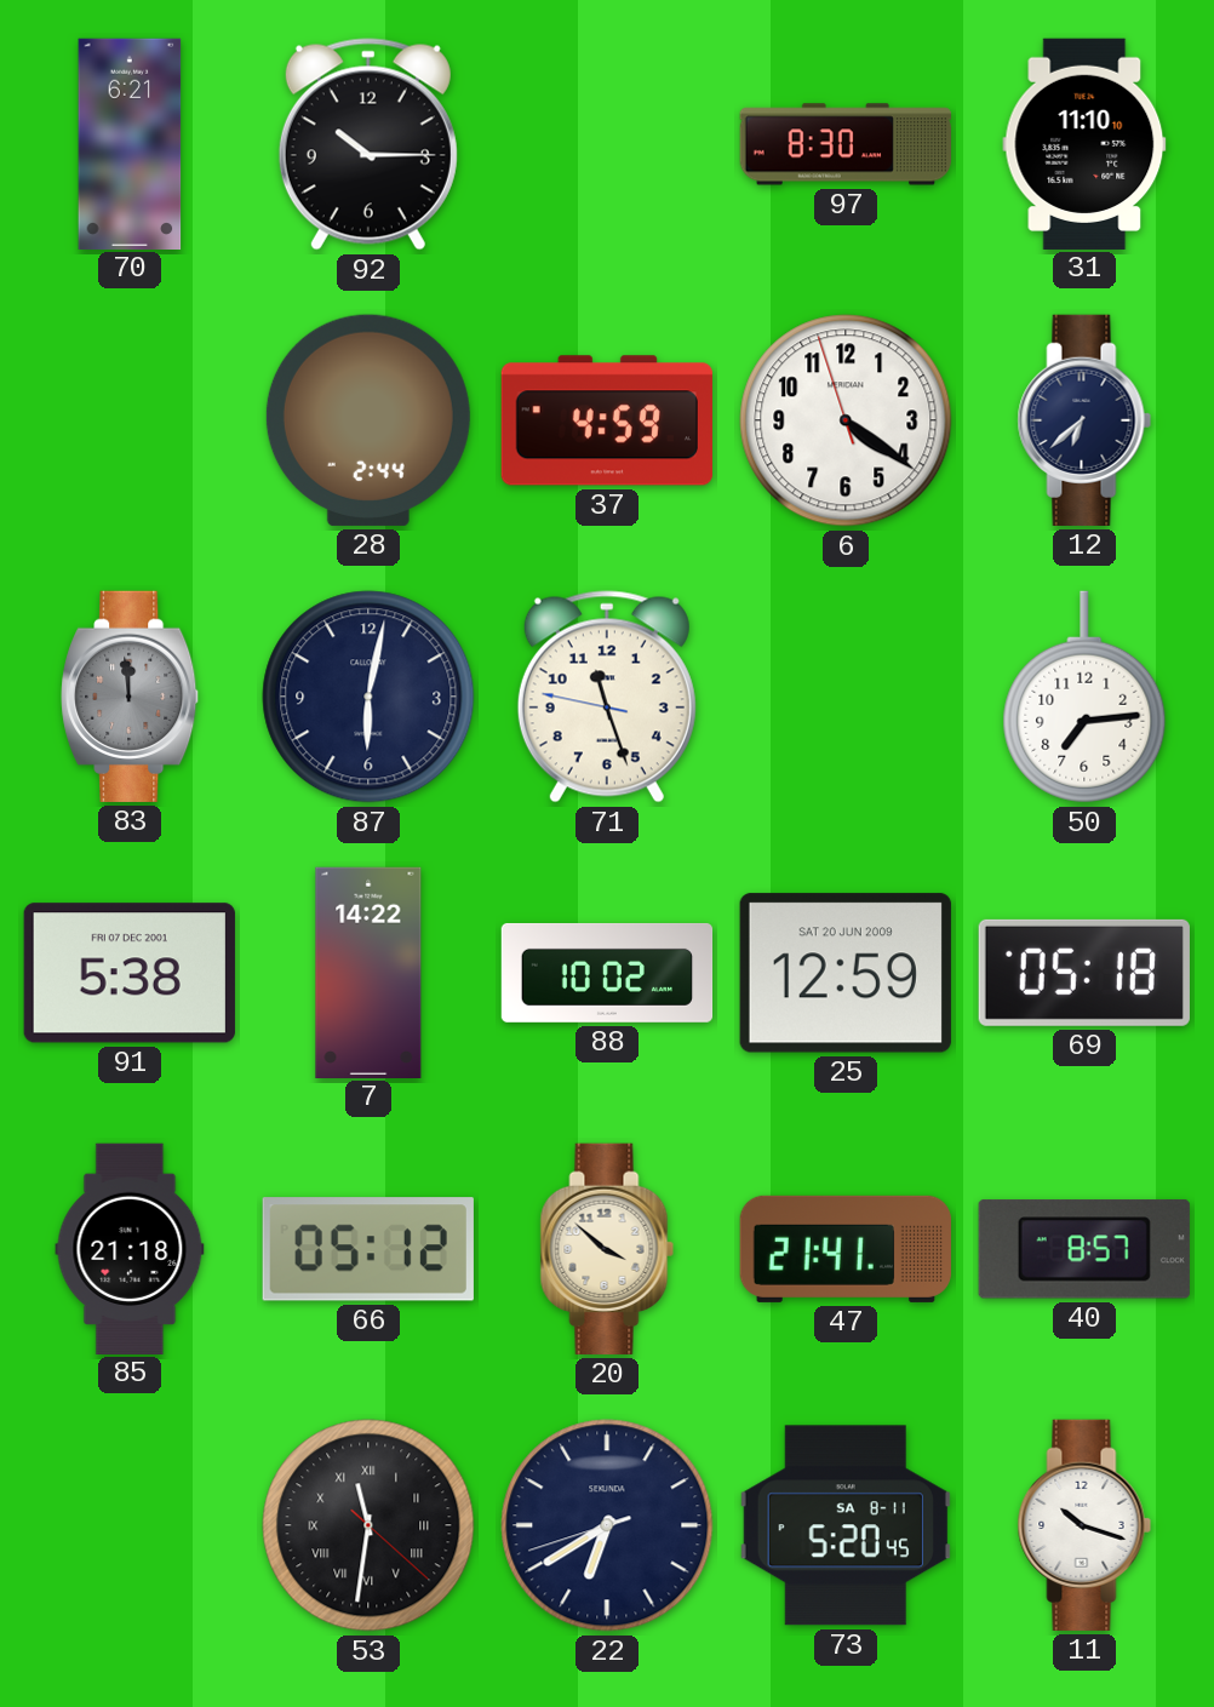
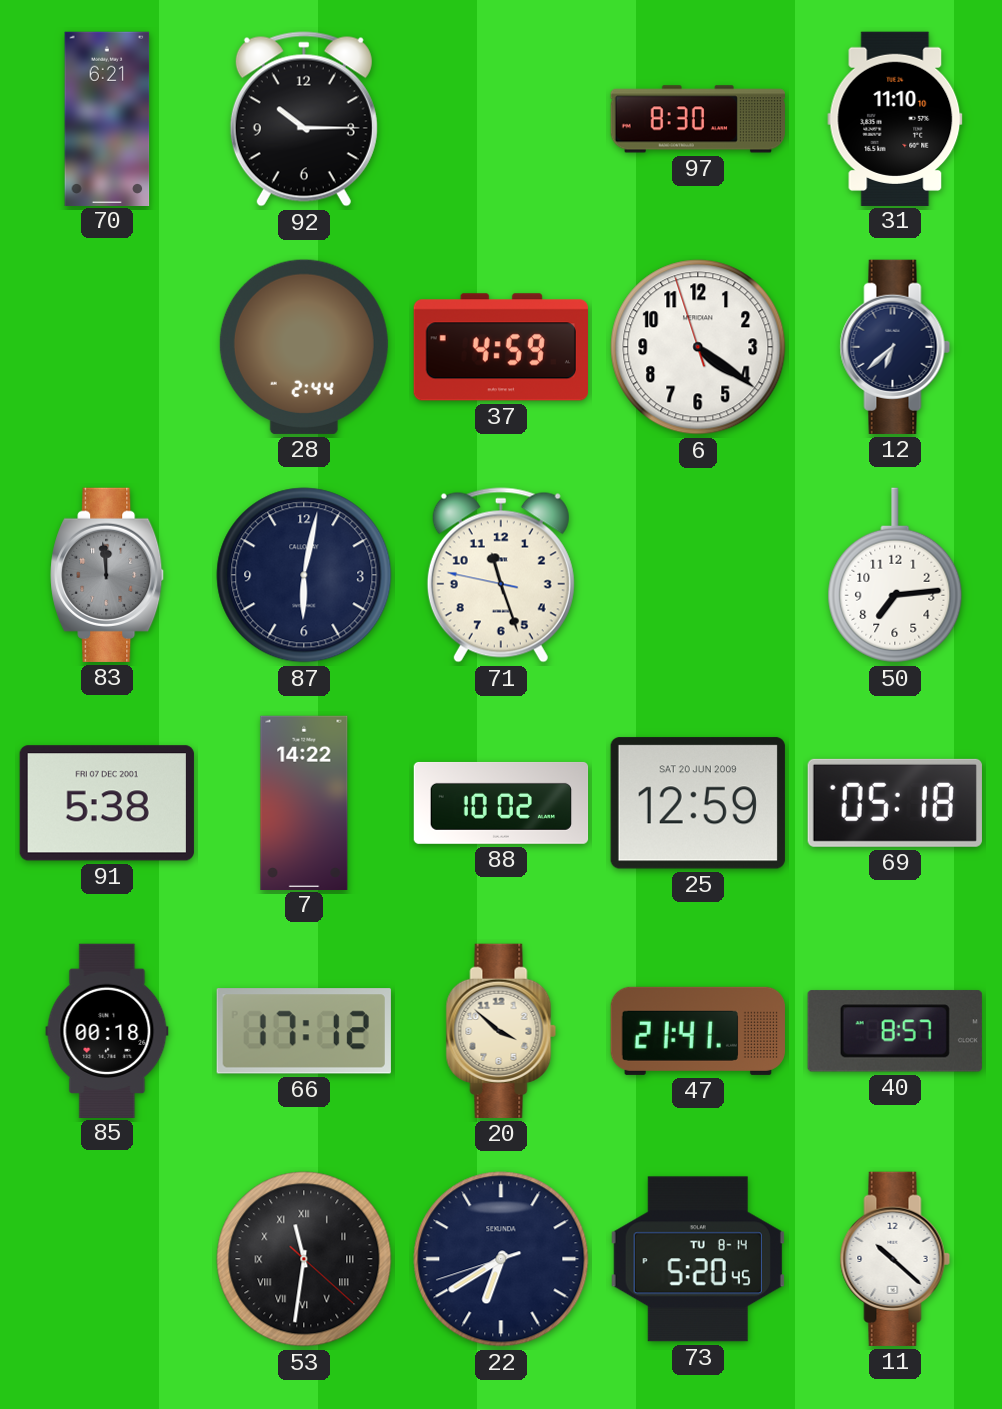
85: 21:18 -> 00:18 (107, 1030)
66: 05:12 -> 17:12 (304, 1031)
73 date: SA 8-11 -> TU 8-14 (698, 1259)
11: 10:18 -> 10:22 (895, 1259)
